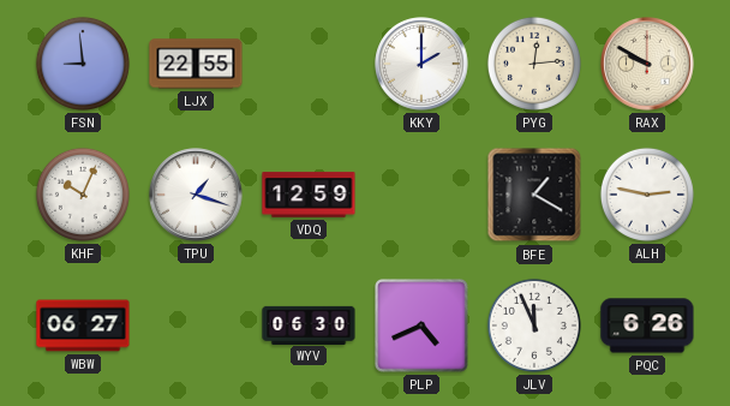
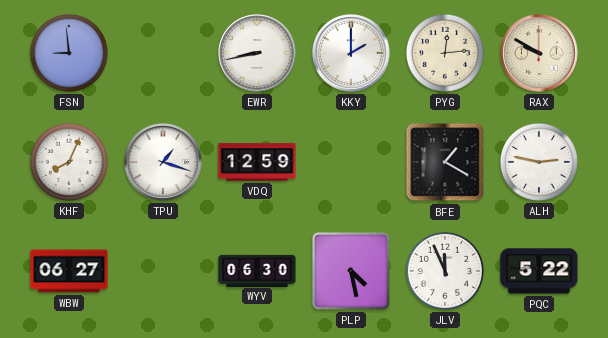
LJX: 22:55 -> none (196, 64)
EWR: none -> 8:43 (257, 53)
KHF: 10:04 -> 8:04 (69, 162)
PLP: 4:41 -> 4:28 (352, 272)
PQC: 6:26 -> 5:22 (539, 271)
